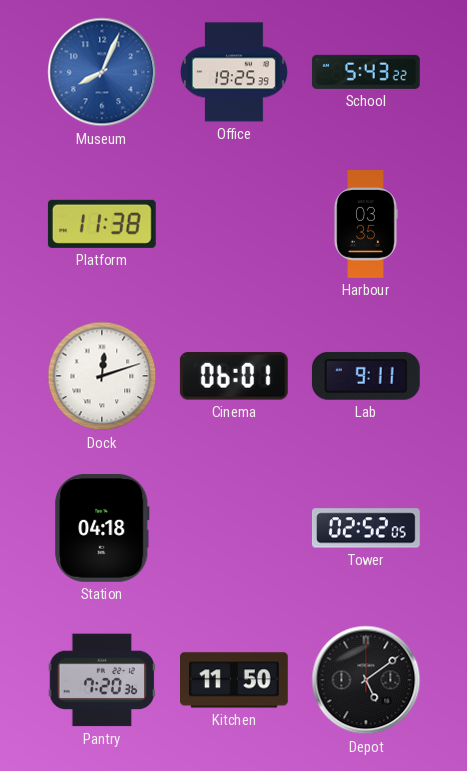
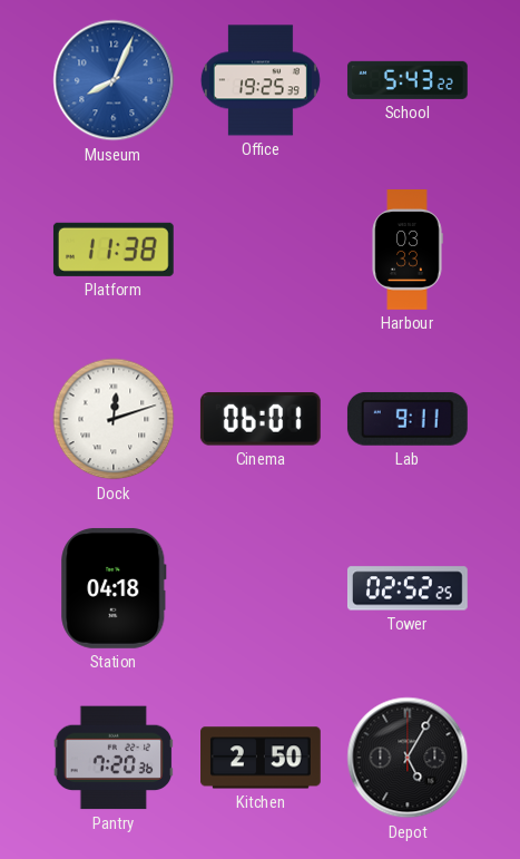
Harbour: 03:35 -> 03:33 (408, 251)
Tower: 02:52:05 -> 02:52:25 (408, 588)
Kitchen: 11:50 -> 2:50 (262, 758)
Depot: 5:09 -> 5:05 (408, 758)
